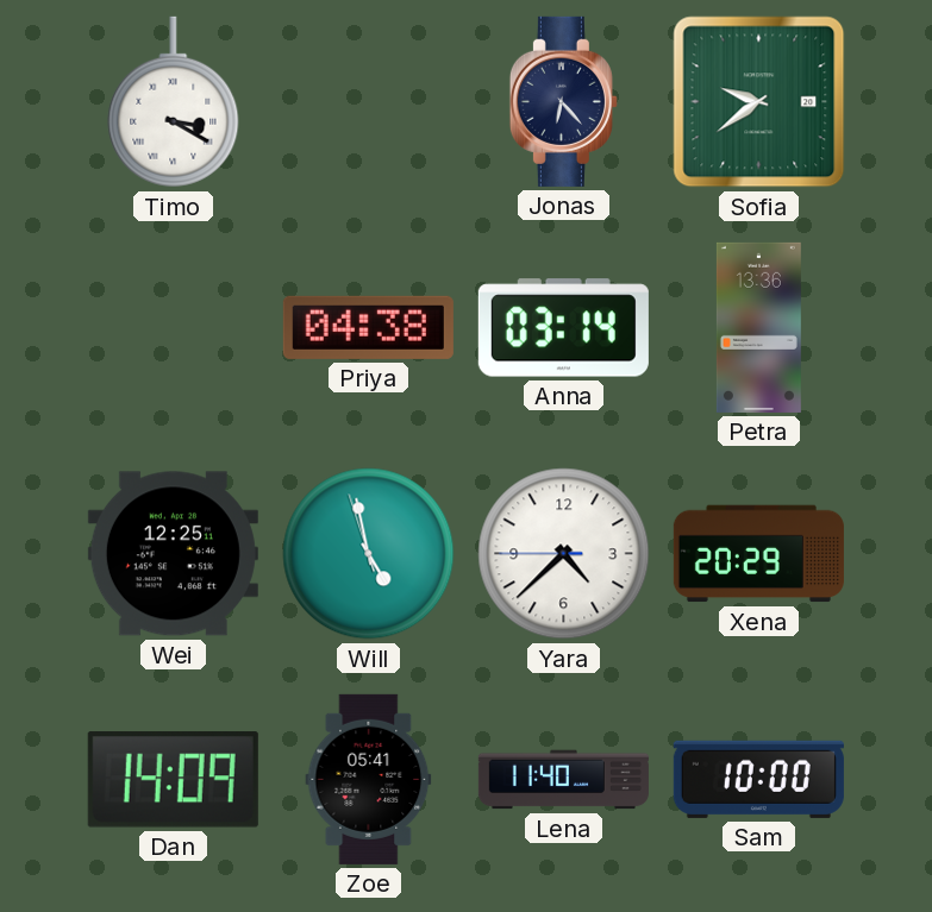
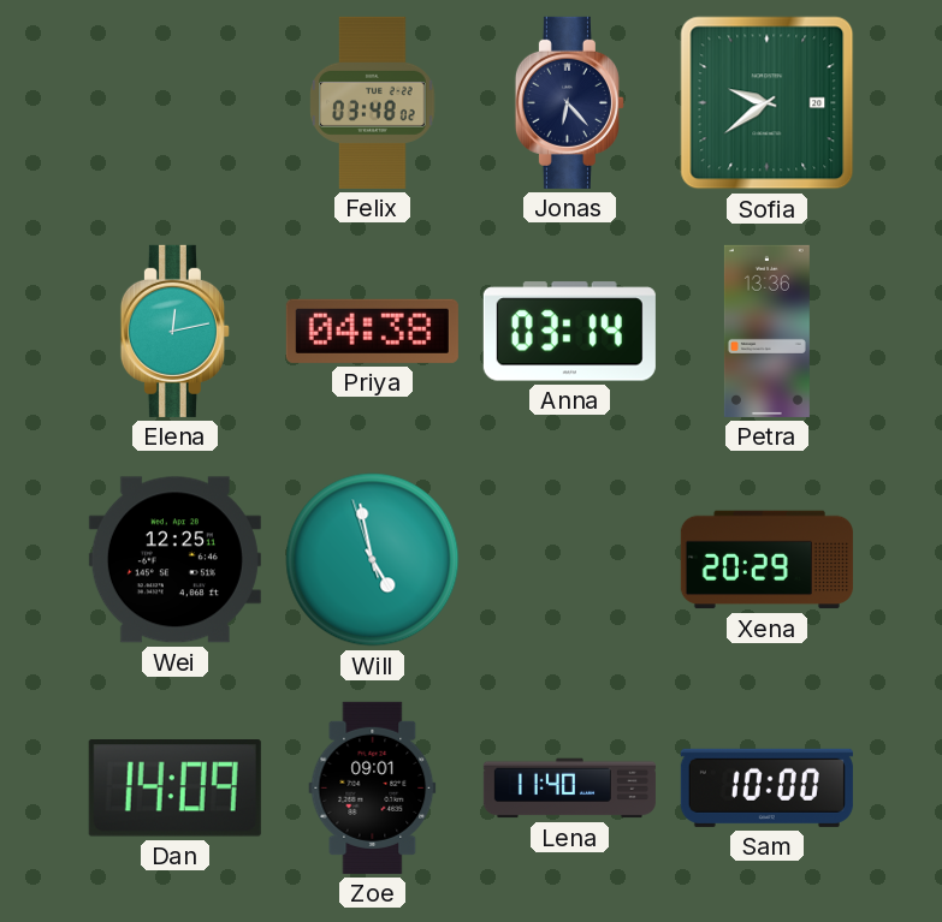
Timo: 3:20 -> none (174, 102)
Felix: none -> 03:48 (373, 102)
Elena: none -> 12:13 (174, 331)
Yara: 4:37 -> none (564, 554)
Zoe: 05:41 -> 09:01 (373, 787)
